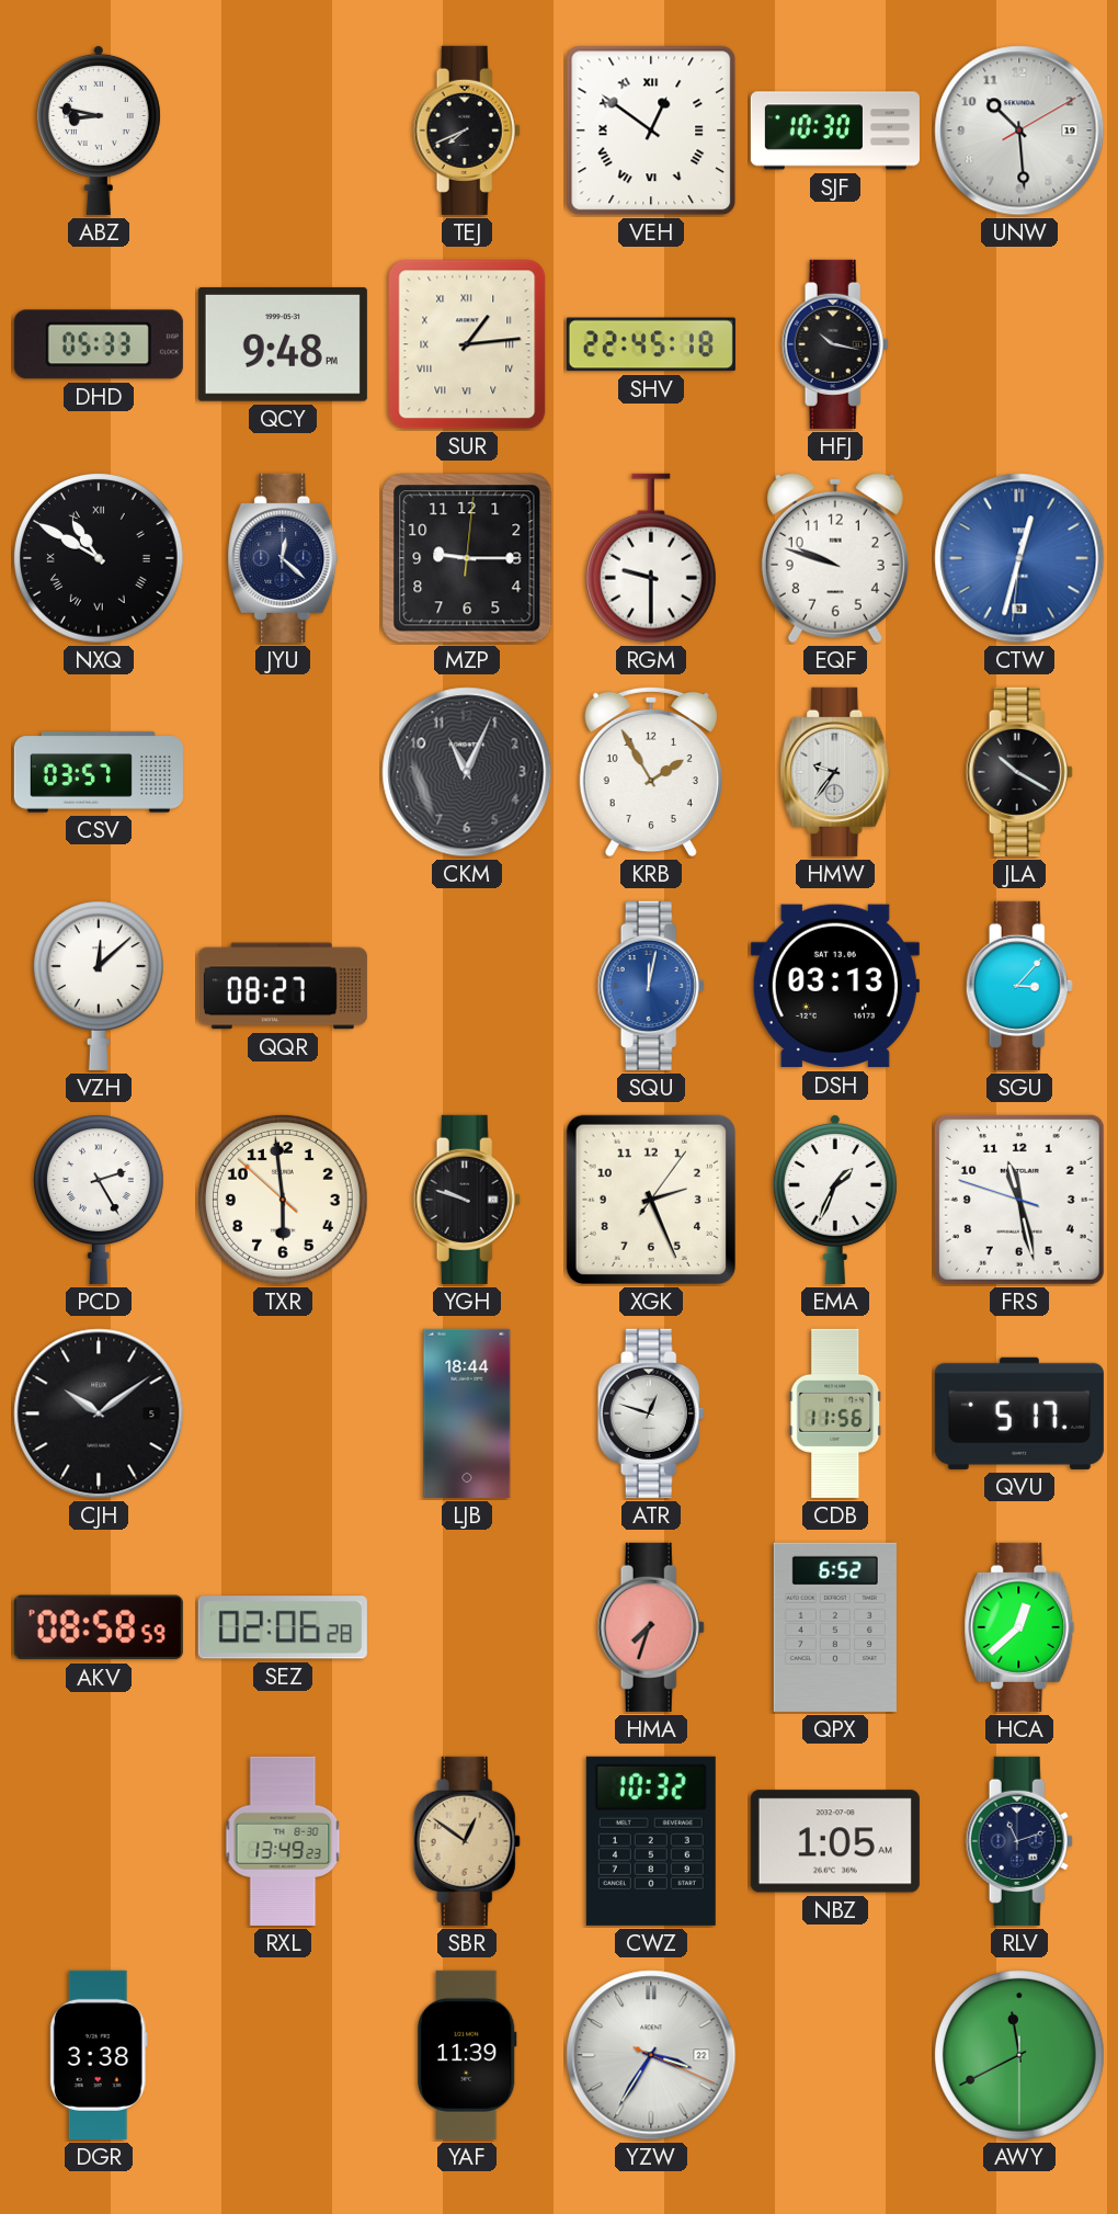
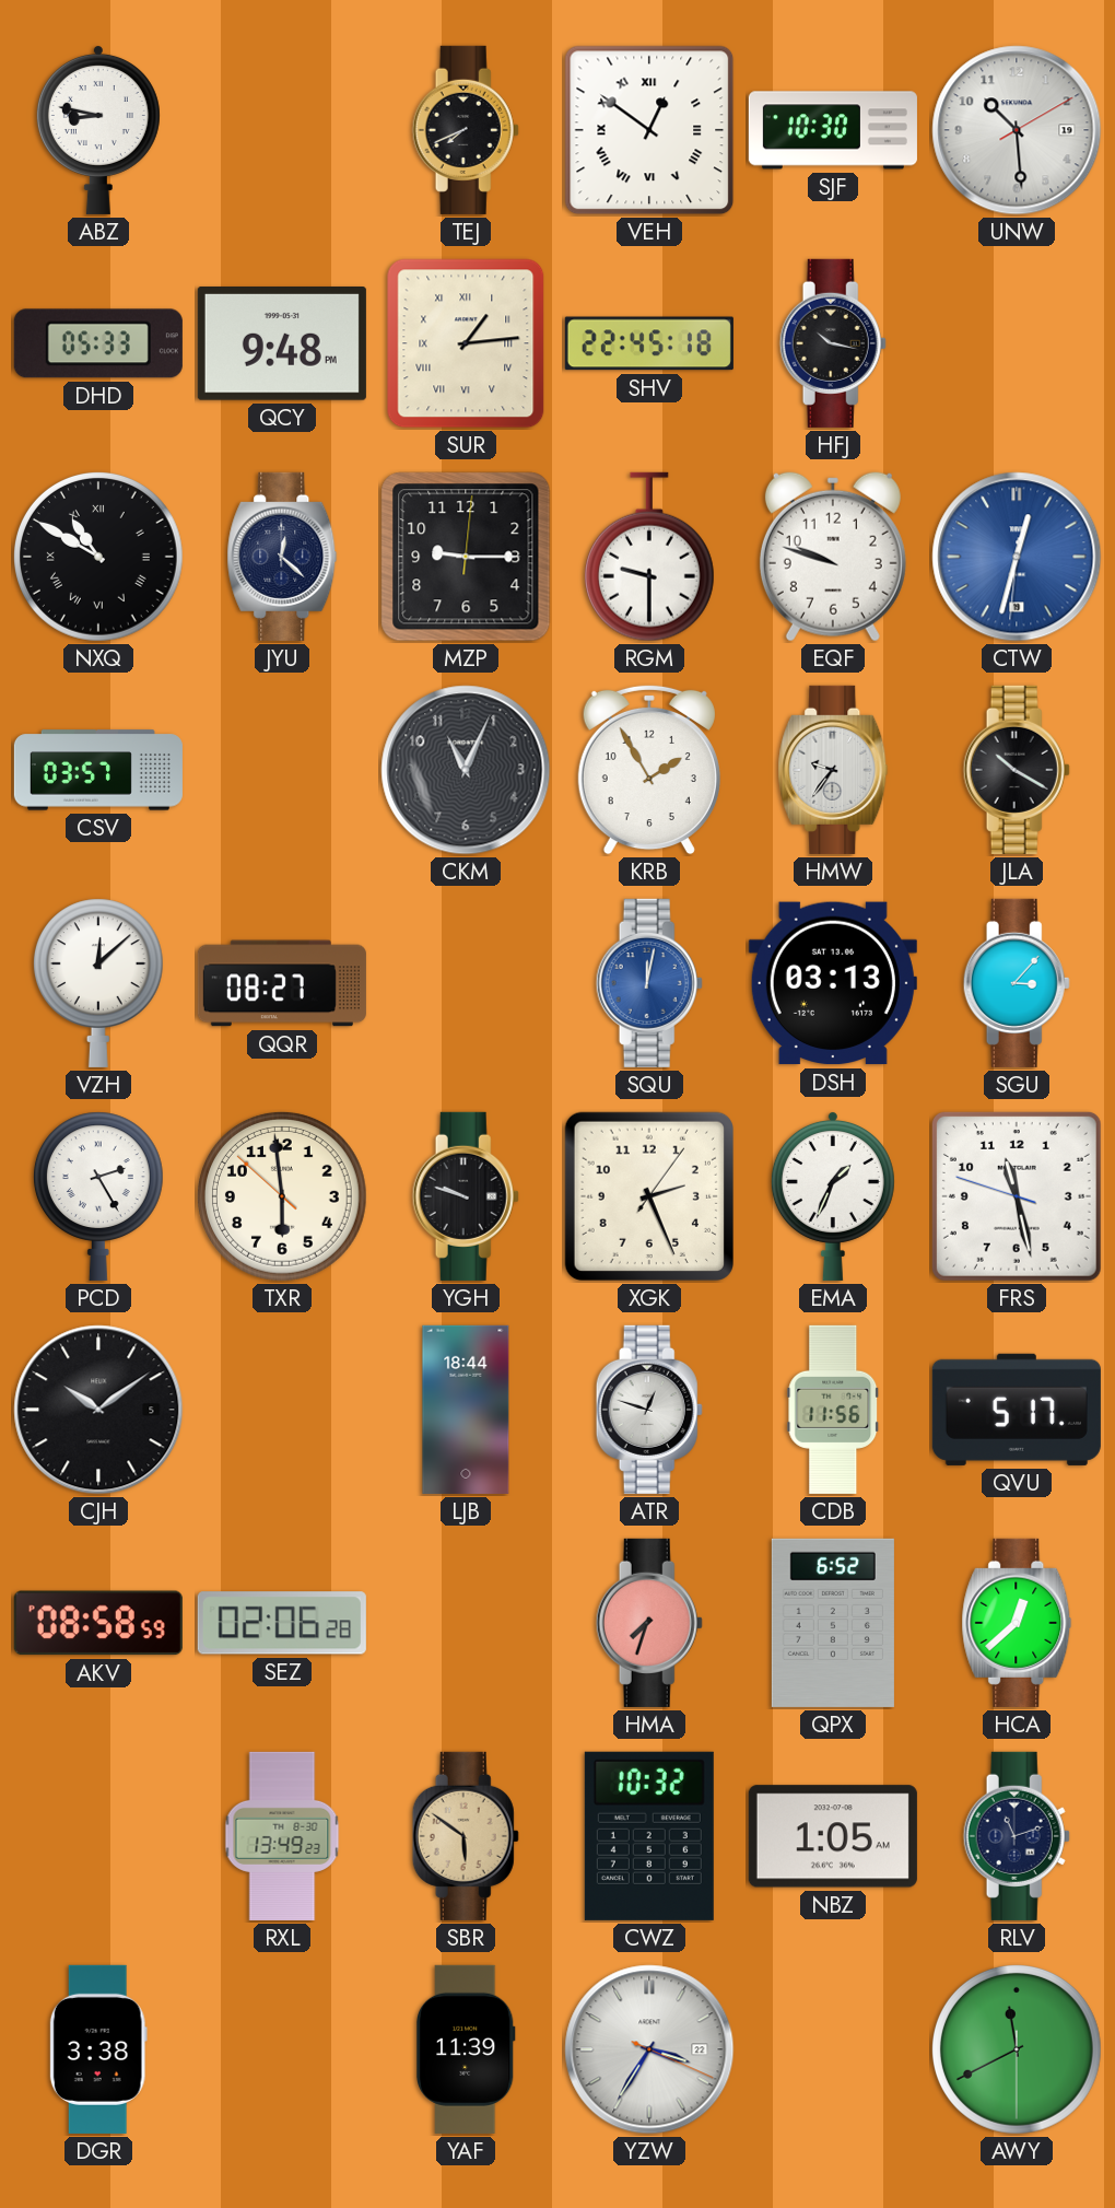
SBR: 12:51 -> 5:51 (466, 1836)
